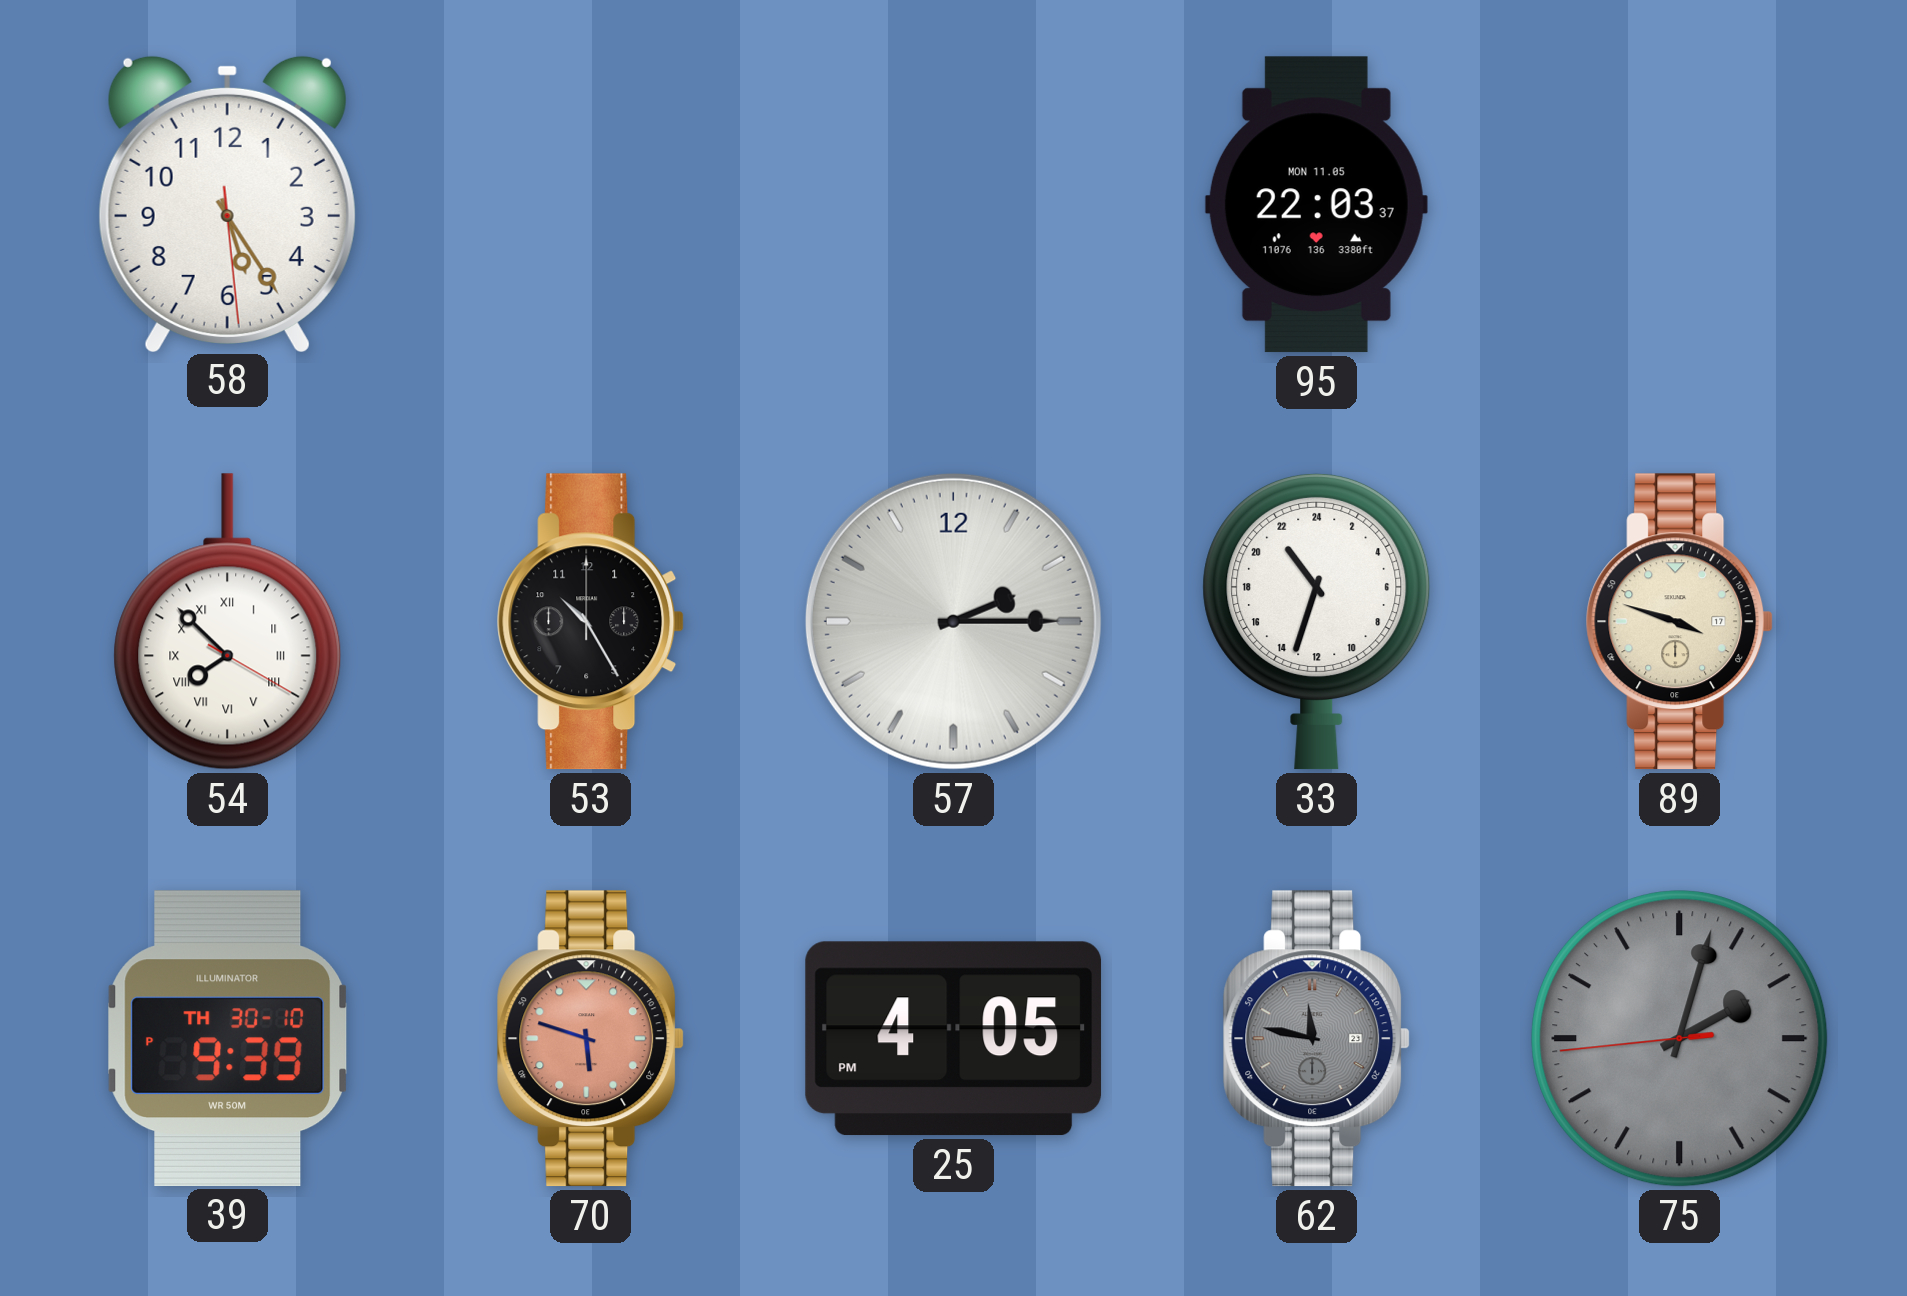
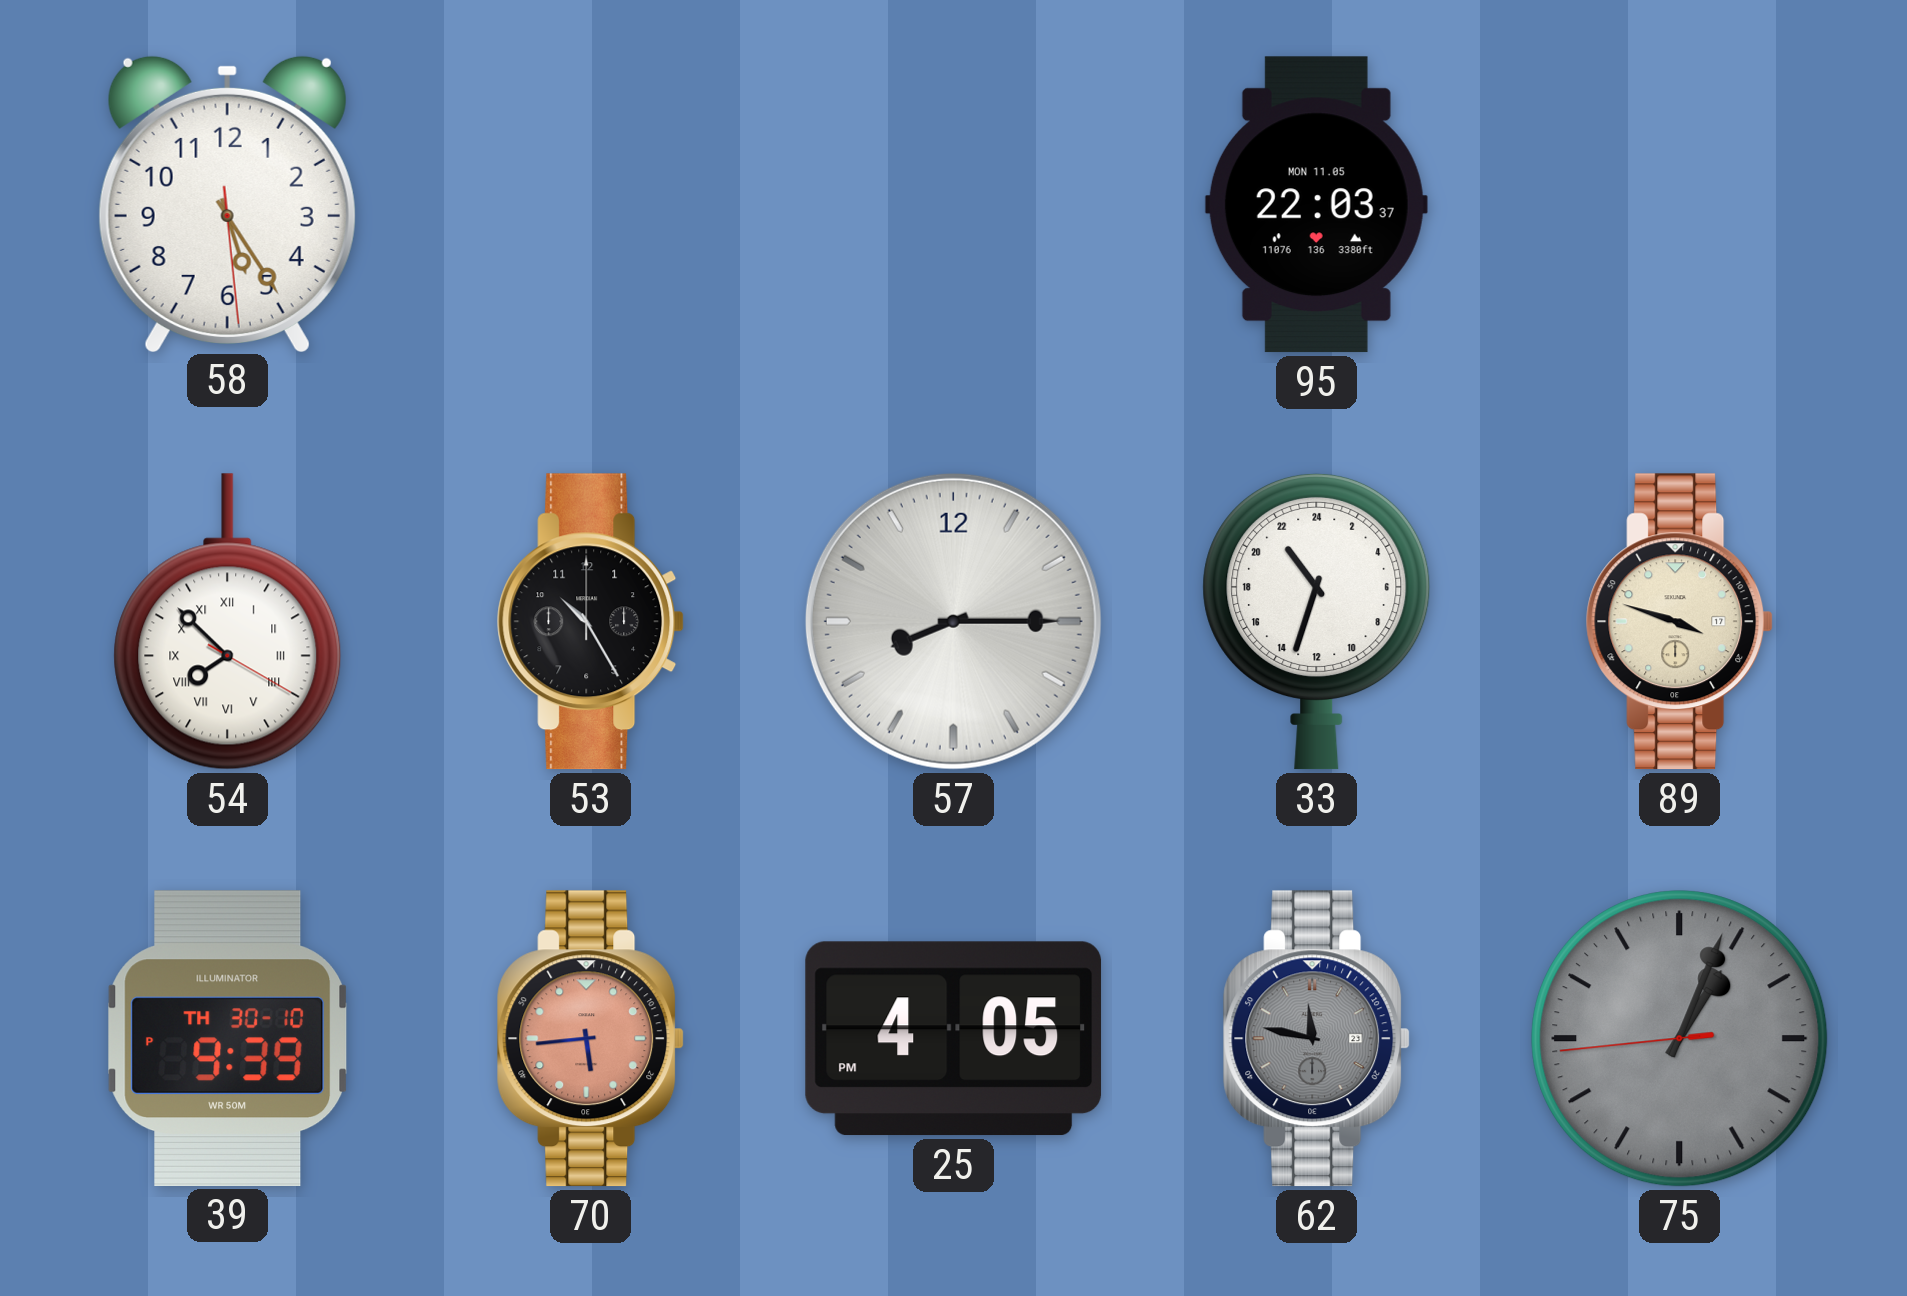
57: 2:15 -> 8:15 (953, 621)
70: 5:48 -> 5:44 (591, 1039)
75: 2:02 -> 1:03 (1680, 1039)
